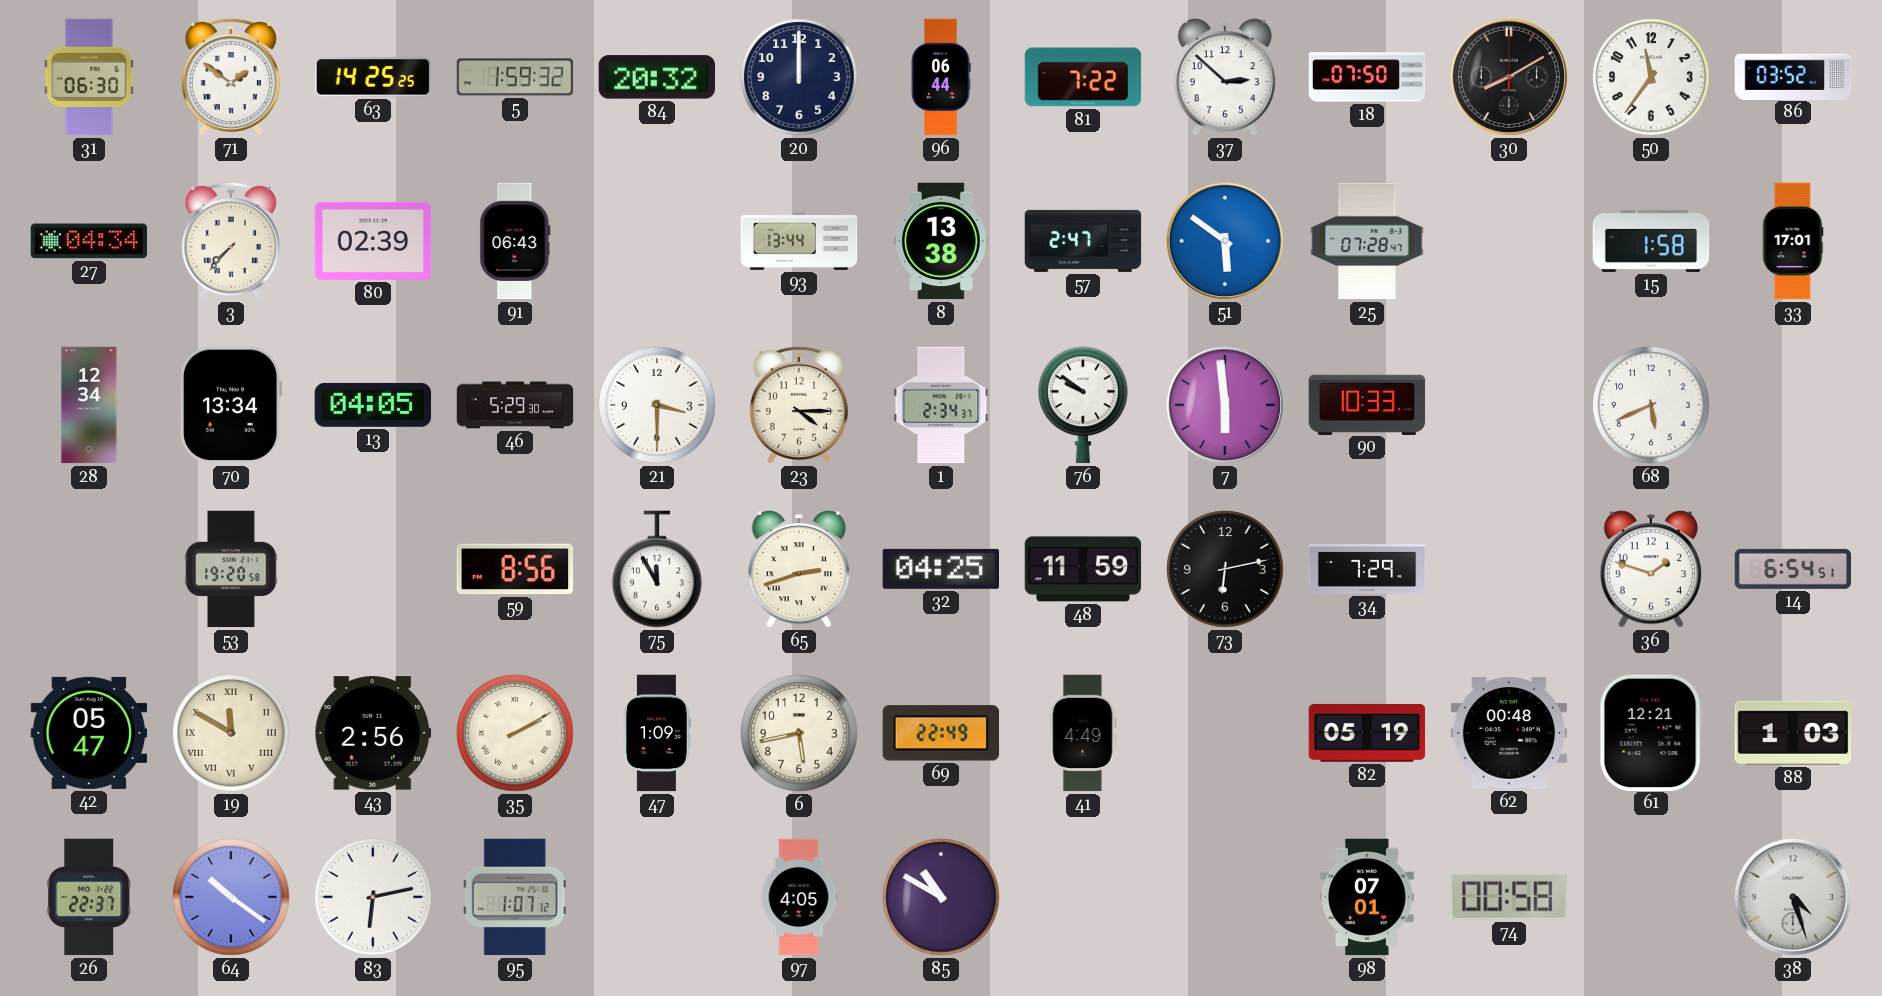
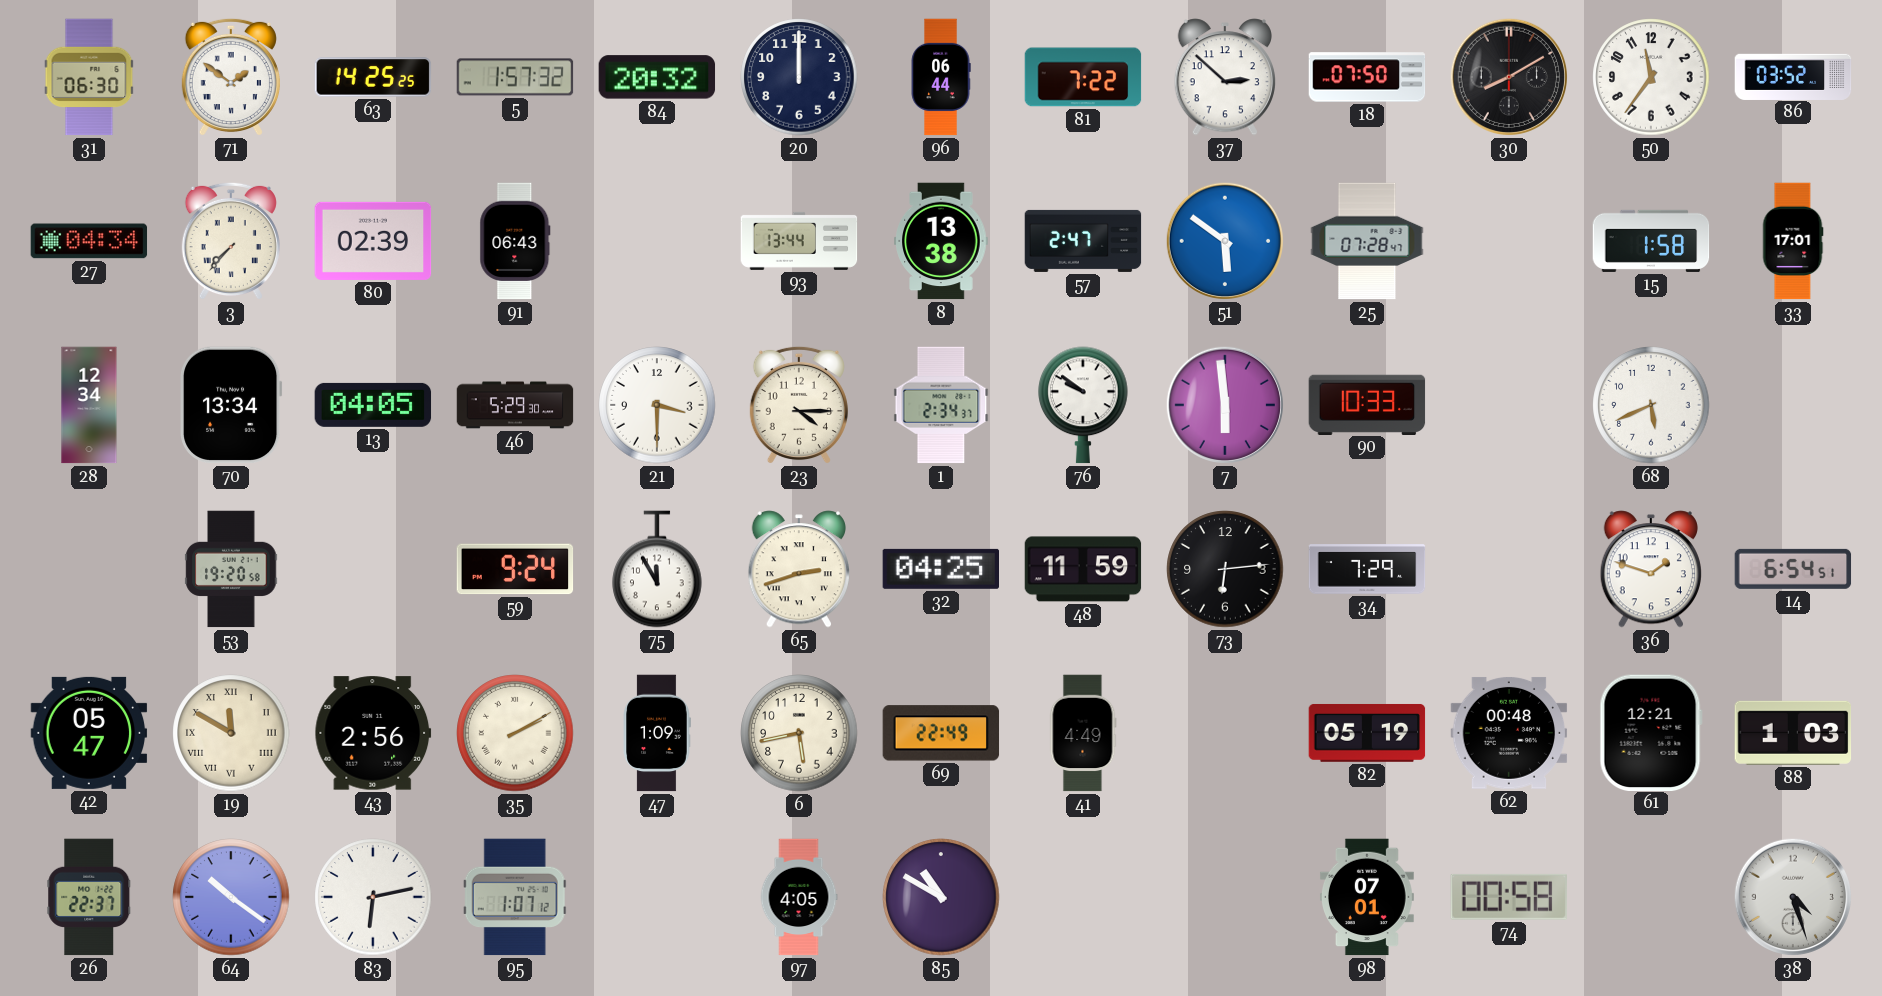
5: 1:59 -> 1:57 (515, 77)
59: 8:56 -> 9:24 (515, 569)
73: 6:13 -> 6:14 (1225, 569)
